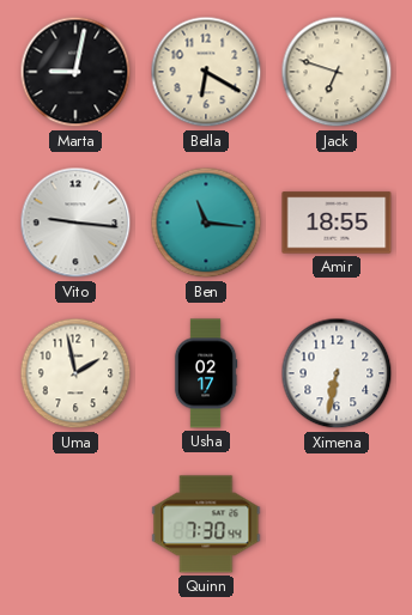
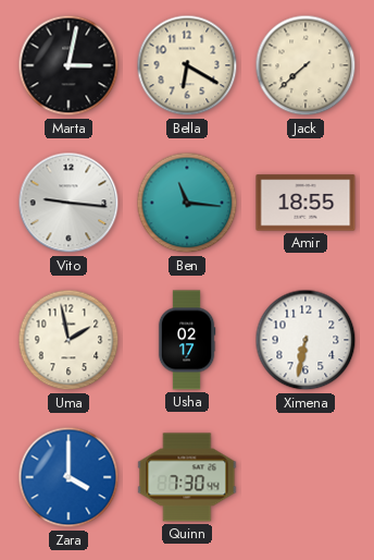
Marta: 9:02 -> 3:02 (68, 65)
Jack: 6:48 -> 7:38 (306, 65)
Zara: none -> 4:00 (68, 477)
